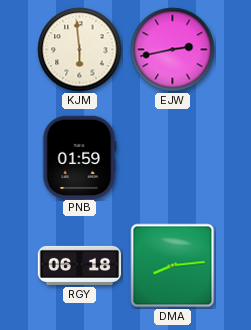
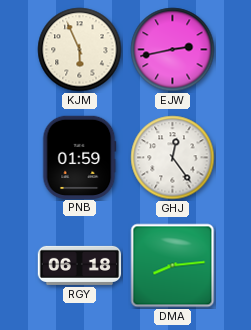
KJM: 5:59 -> 5:56 (80, 50)
GHJ: none -> 12:24 (173, 158)
